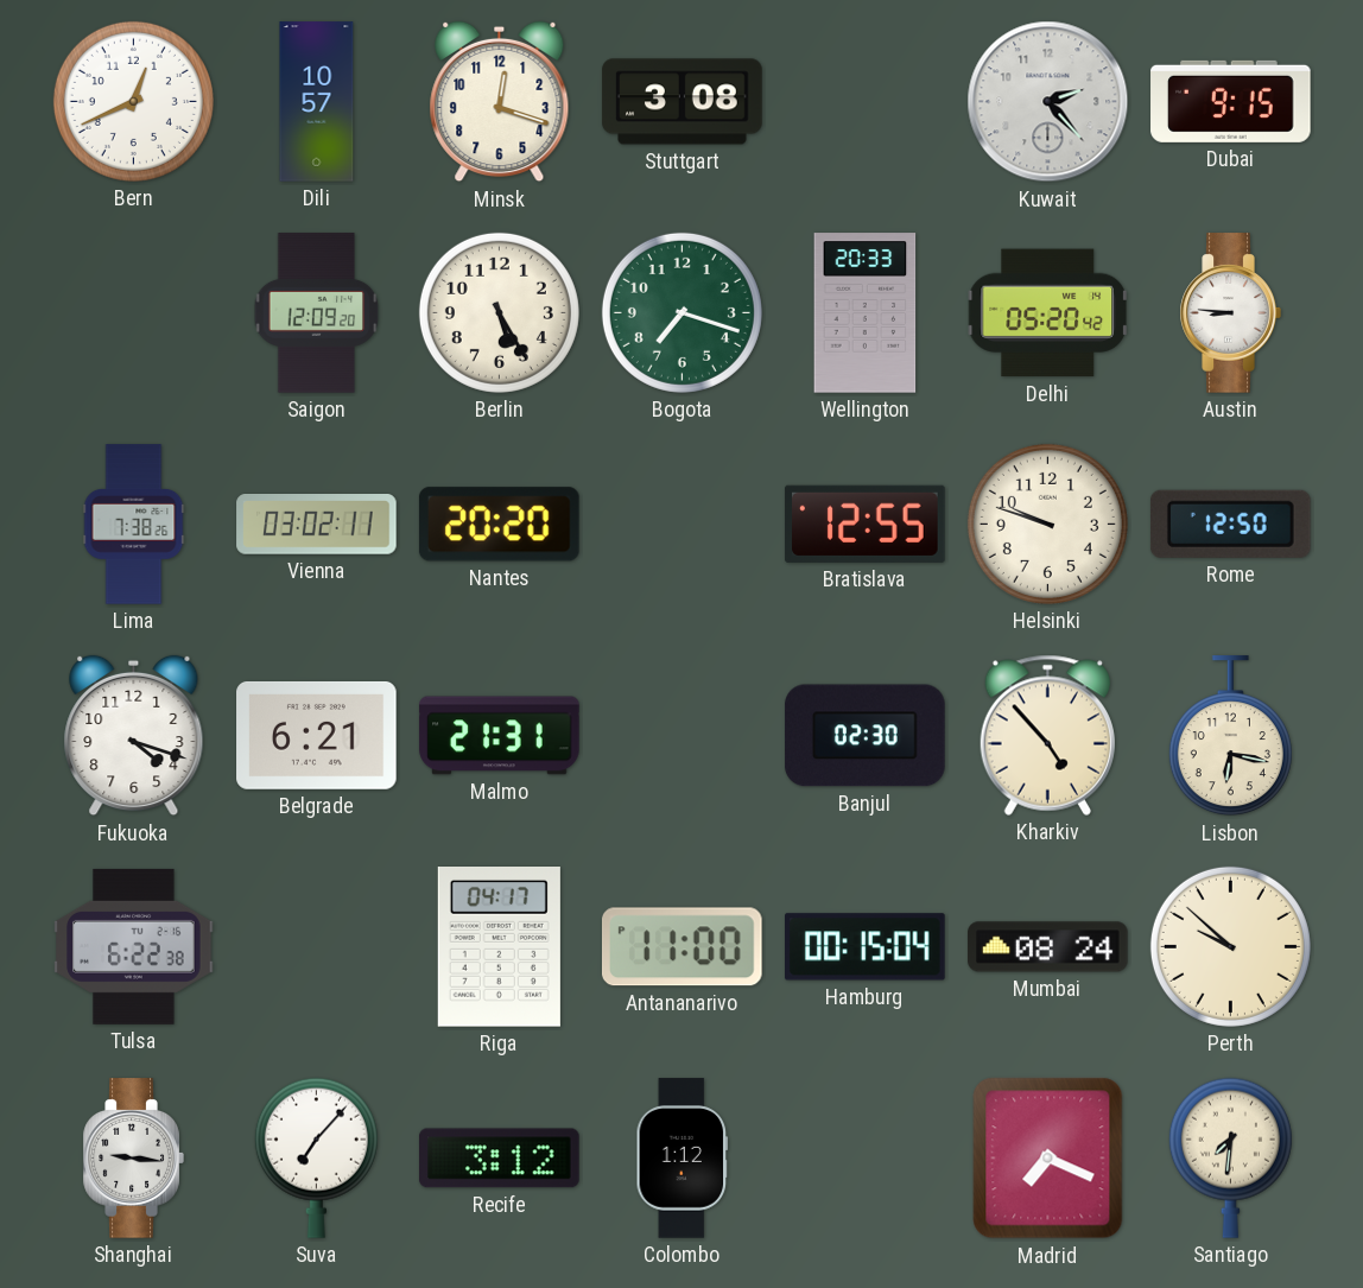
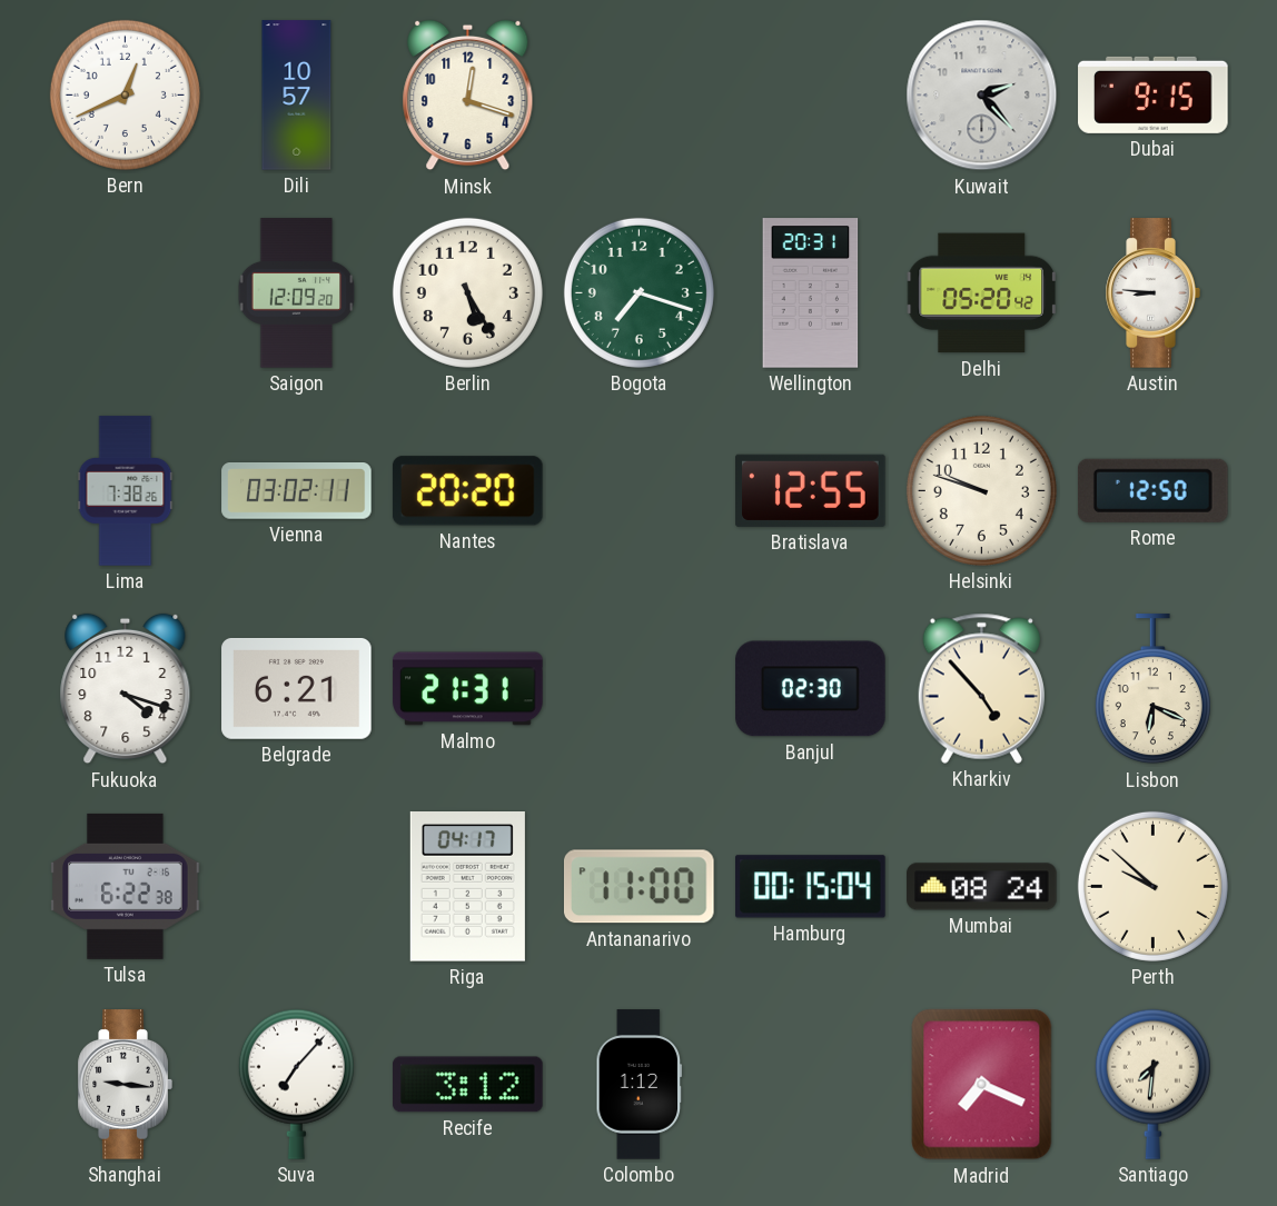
Stuttgart: 3:08 -> none (683, 102)
Wellington: 20:33 -> 20:31 (811, 293)
Lisbon: 6:17 -> 6:19 (1152, 689)
